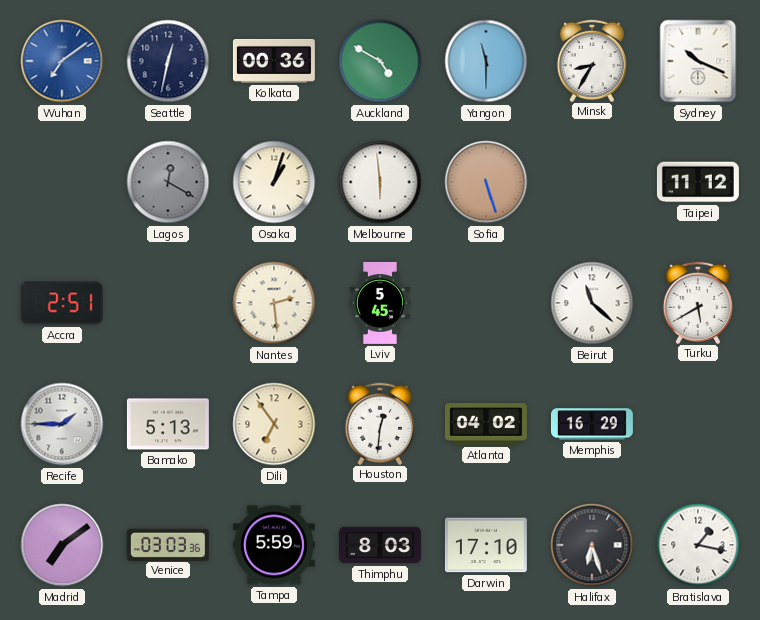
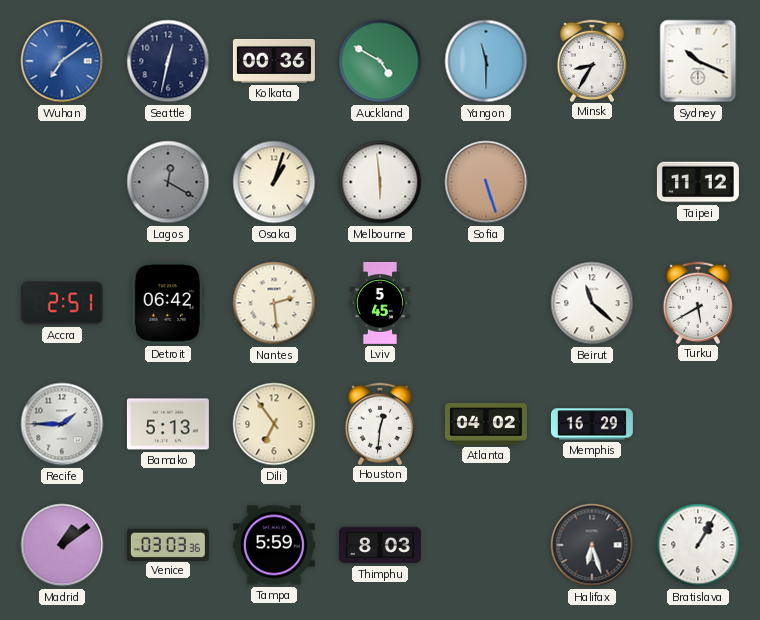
Detroit: none -> 06:42 (168, 303)
Madrid: 7:09 -> 1:09 (62, 545)
Darwin: 17:10 -> none (486, 545)
Bratislava: 1:17 -> 1:05 (698, 545)
